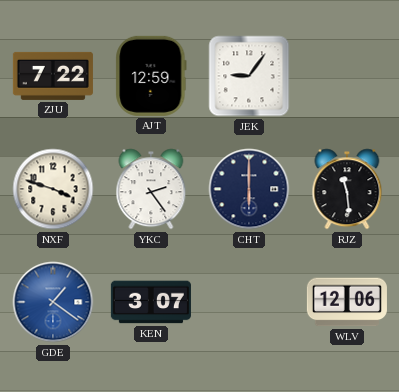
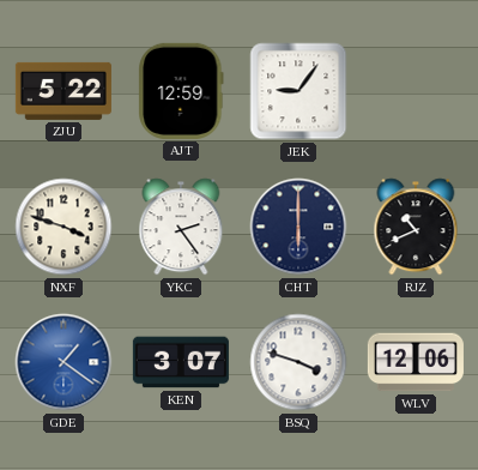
ZJU: 7:22 -> 5:22 (63, 91)
RJZ: 11:29 -> 10:41 (416, 227)
BSQ: none -> 3:48 (298, 362)
